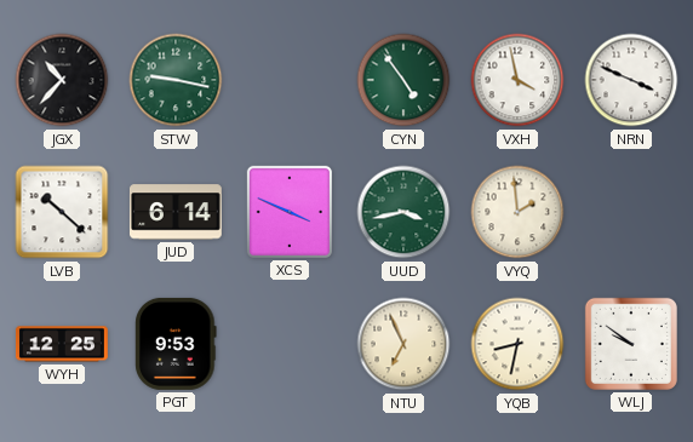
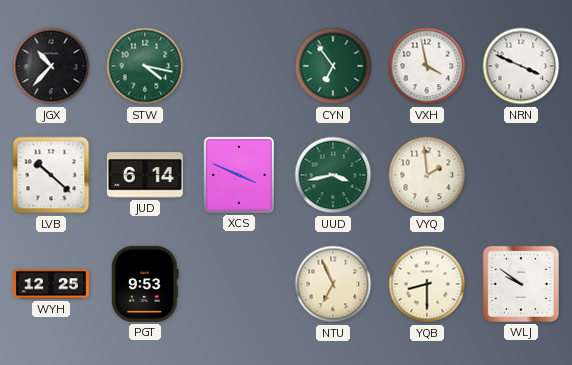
STW: 9:17 -> 4:17 (145, 66)
CYN: 4:54 -> 6:54 (333, 66)
YQB: 8:32 -> 8:30 (427, 284)
